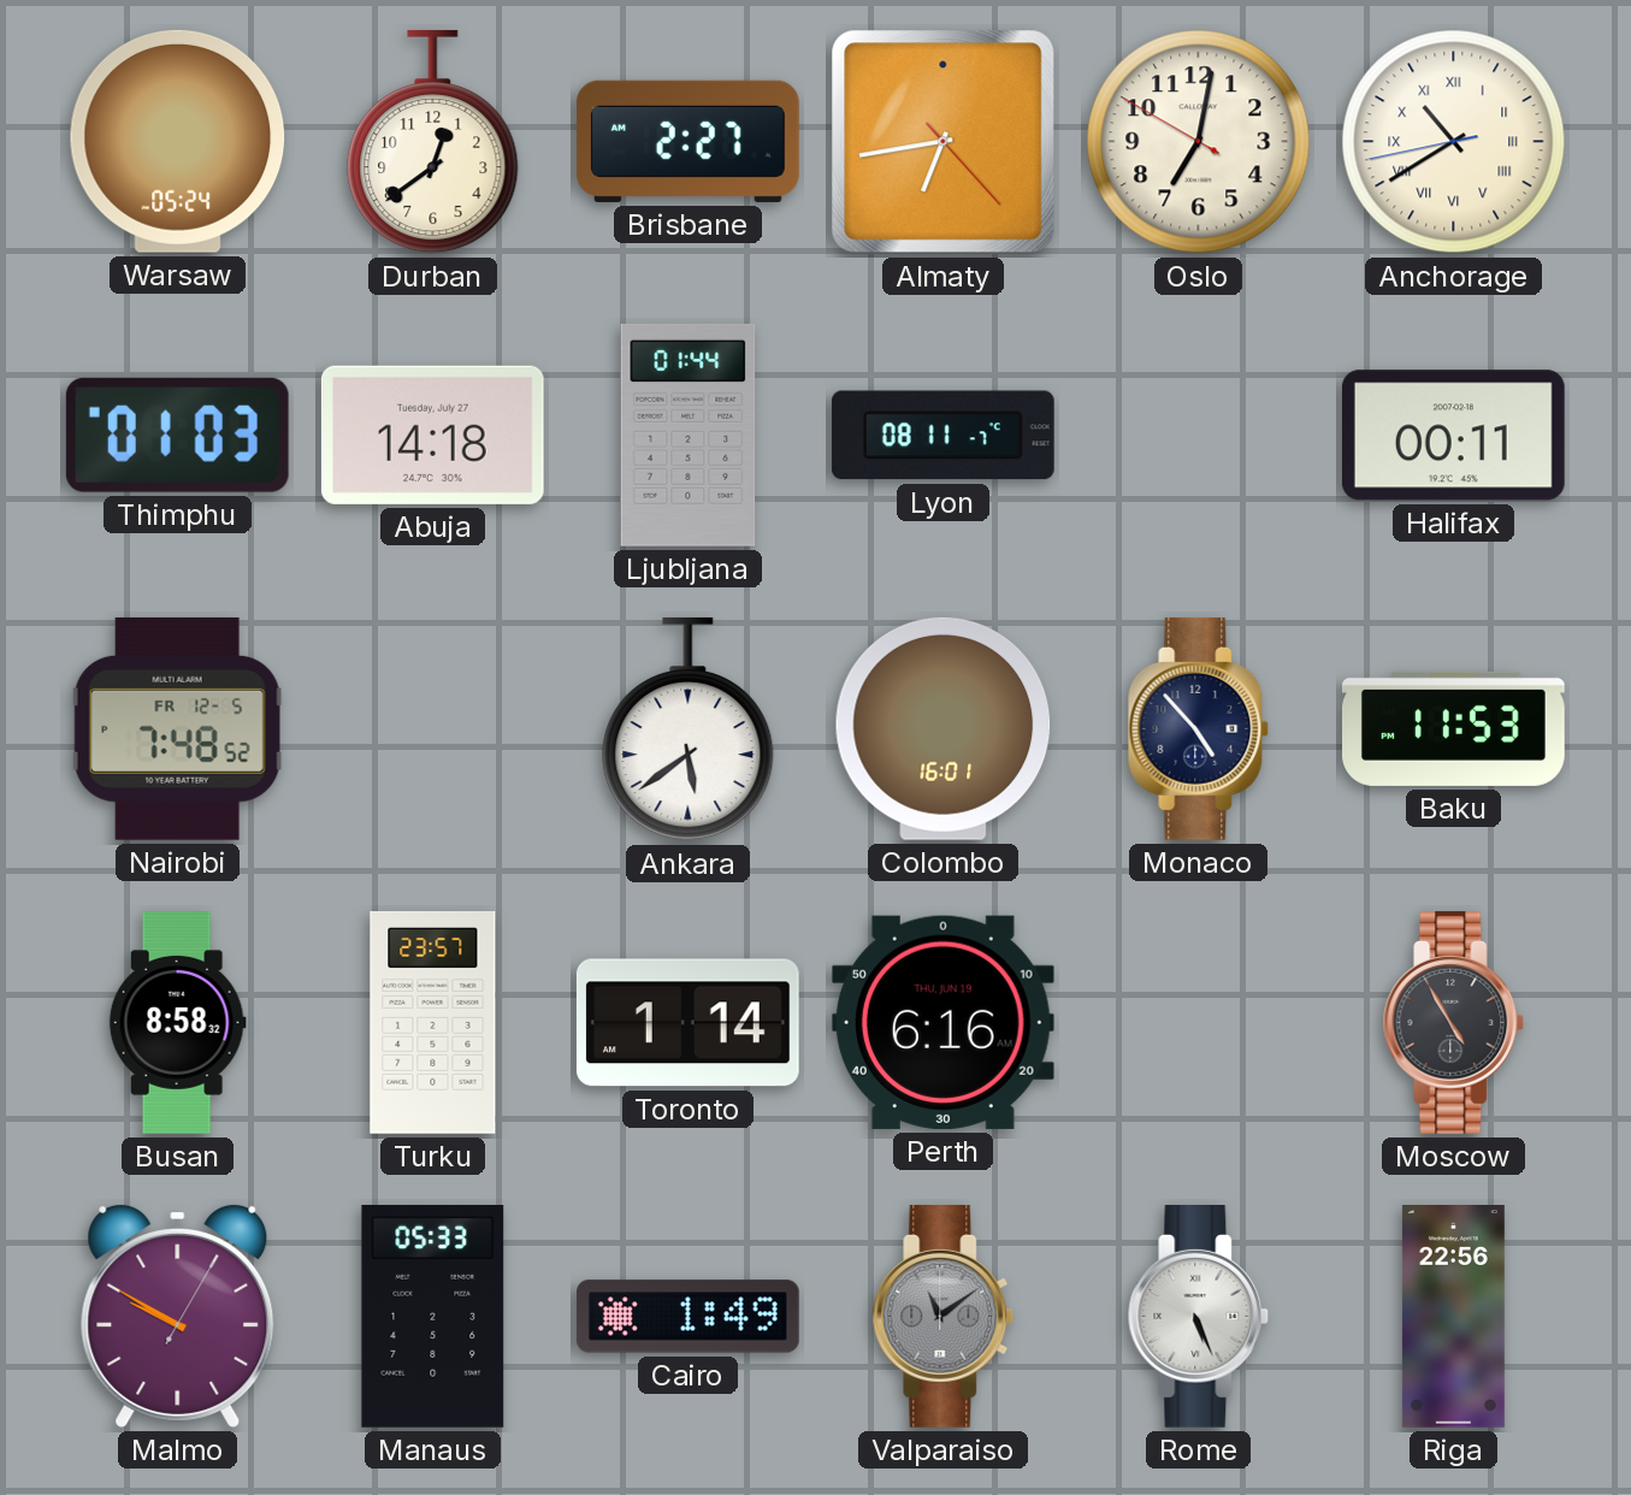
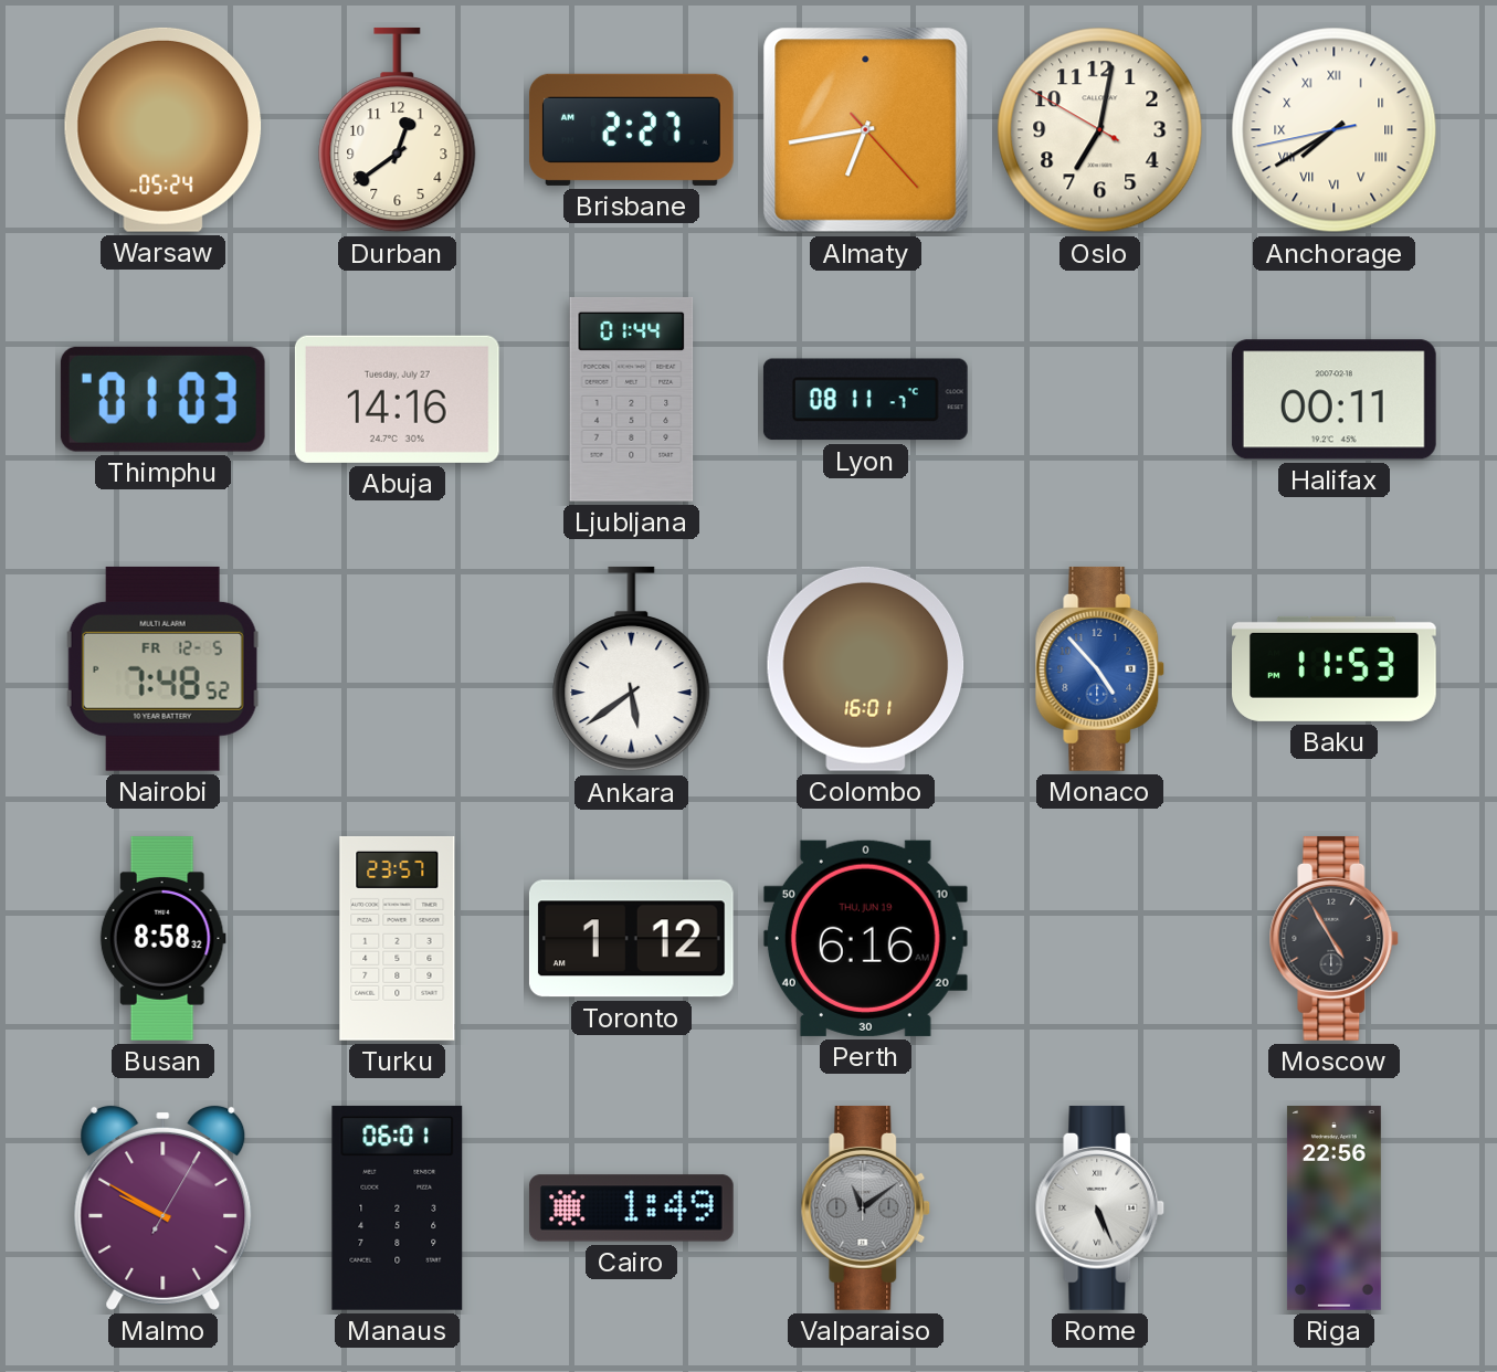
Anchorage: 10:39 -> 7:39 (1335, 130)
Abuja: 14:18 -> 14:16 (397, 399)
Monaco dial: navy -> blue (1100, 668)
Toronto: 1:14 -> 1:12 (631, 939)
Manaus: 05:33 -> 06:01 (398, 1207)
